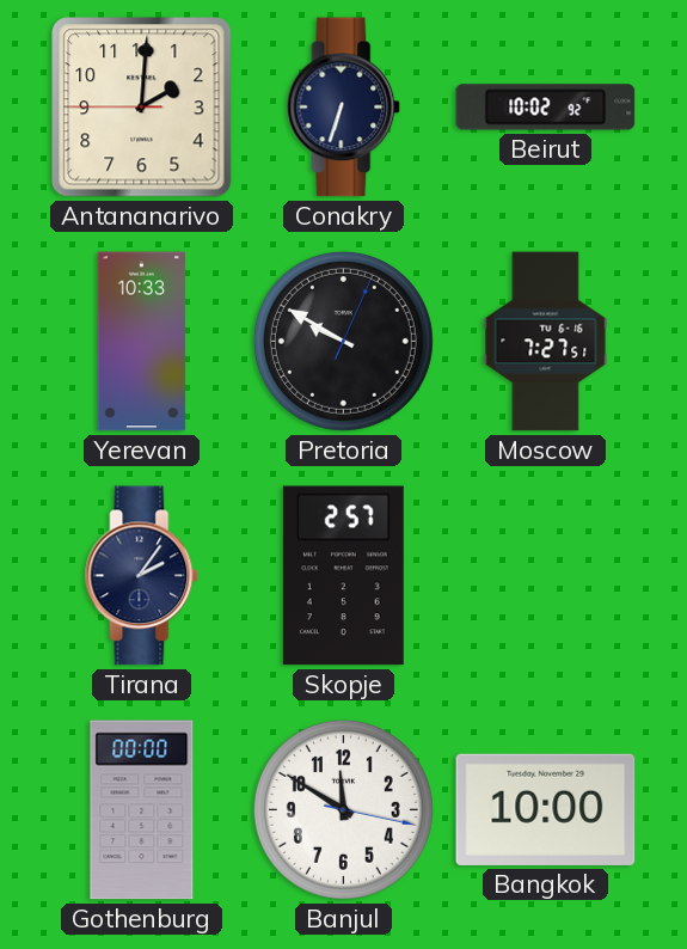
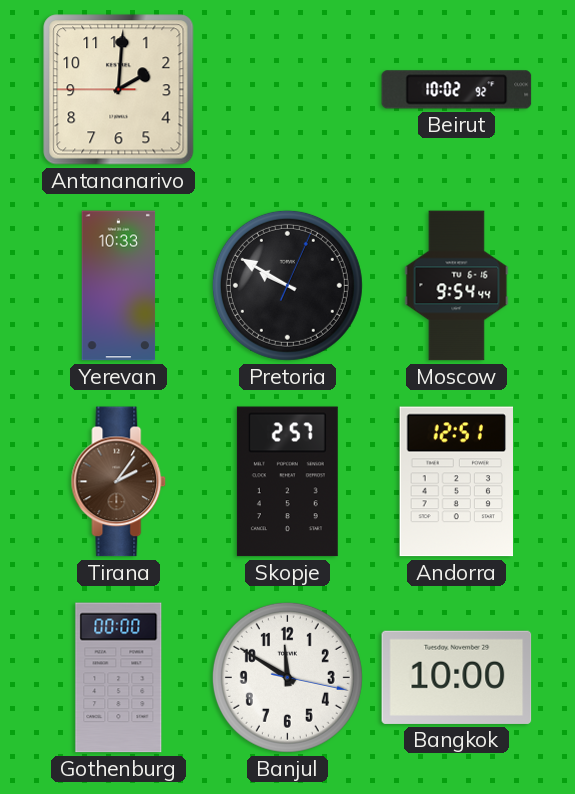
Conakry: 6:33 -> none (344, 108)
Moscow: 7:27 -> 9:54 (457, 286)
Tirana dial: navy -> brown (119, 482)
Andorra: none -> 12:51 (457, 482)
